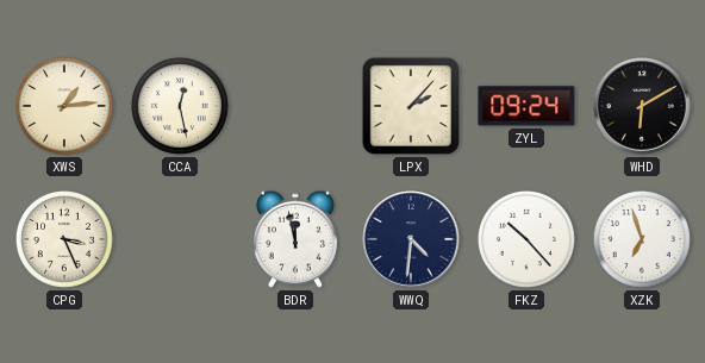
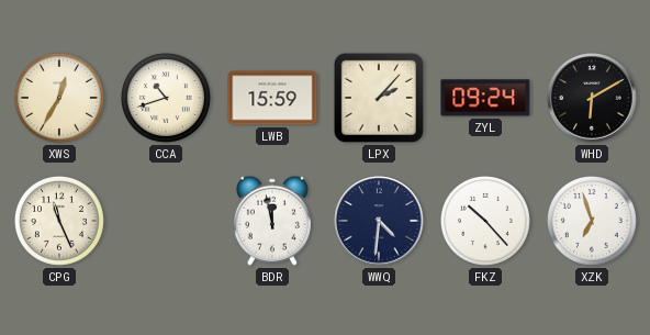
XWS: 1:14 -> 12:35 (59, 98)
CCA: 12:28 -> 10:42 (166, 98)
LWB: none -> 15:59 (272, 98)
CPG: 3:26 -> 11:26 (59, 221)
